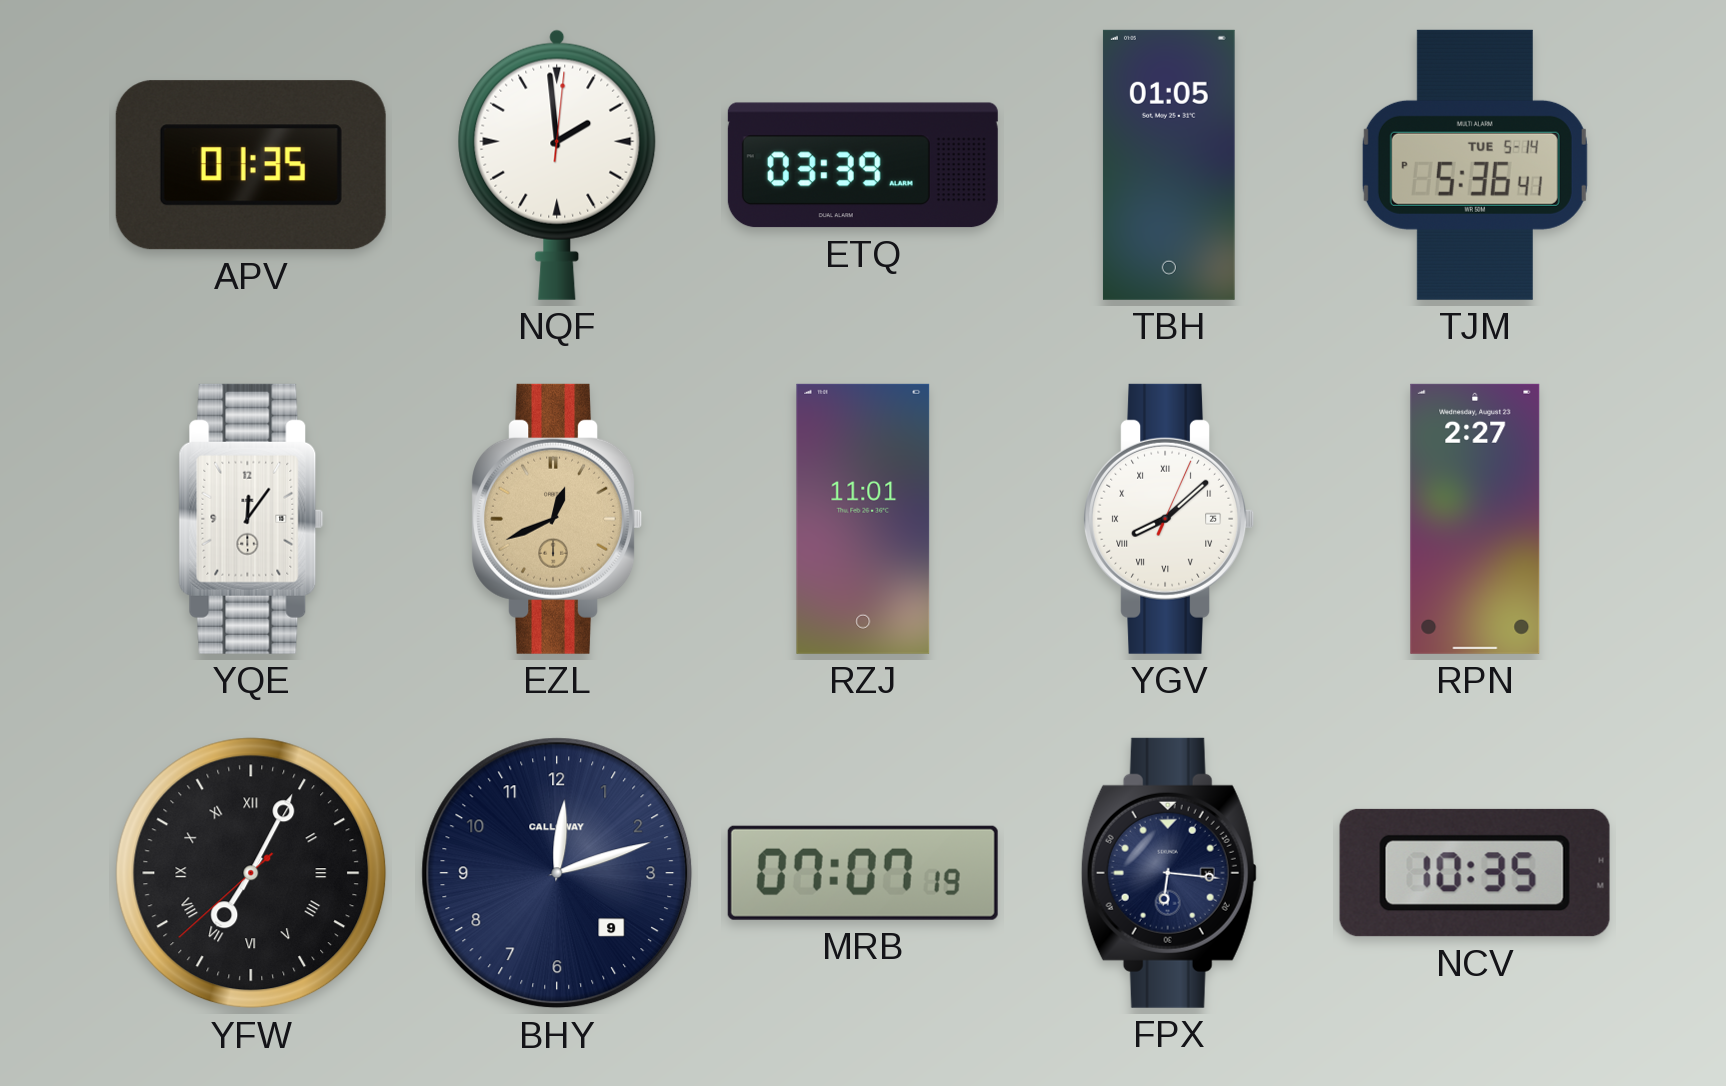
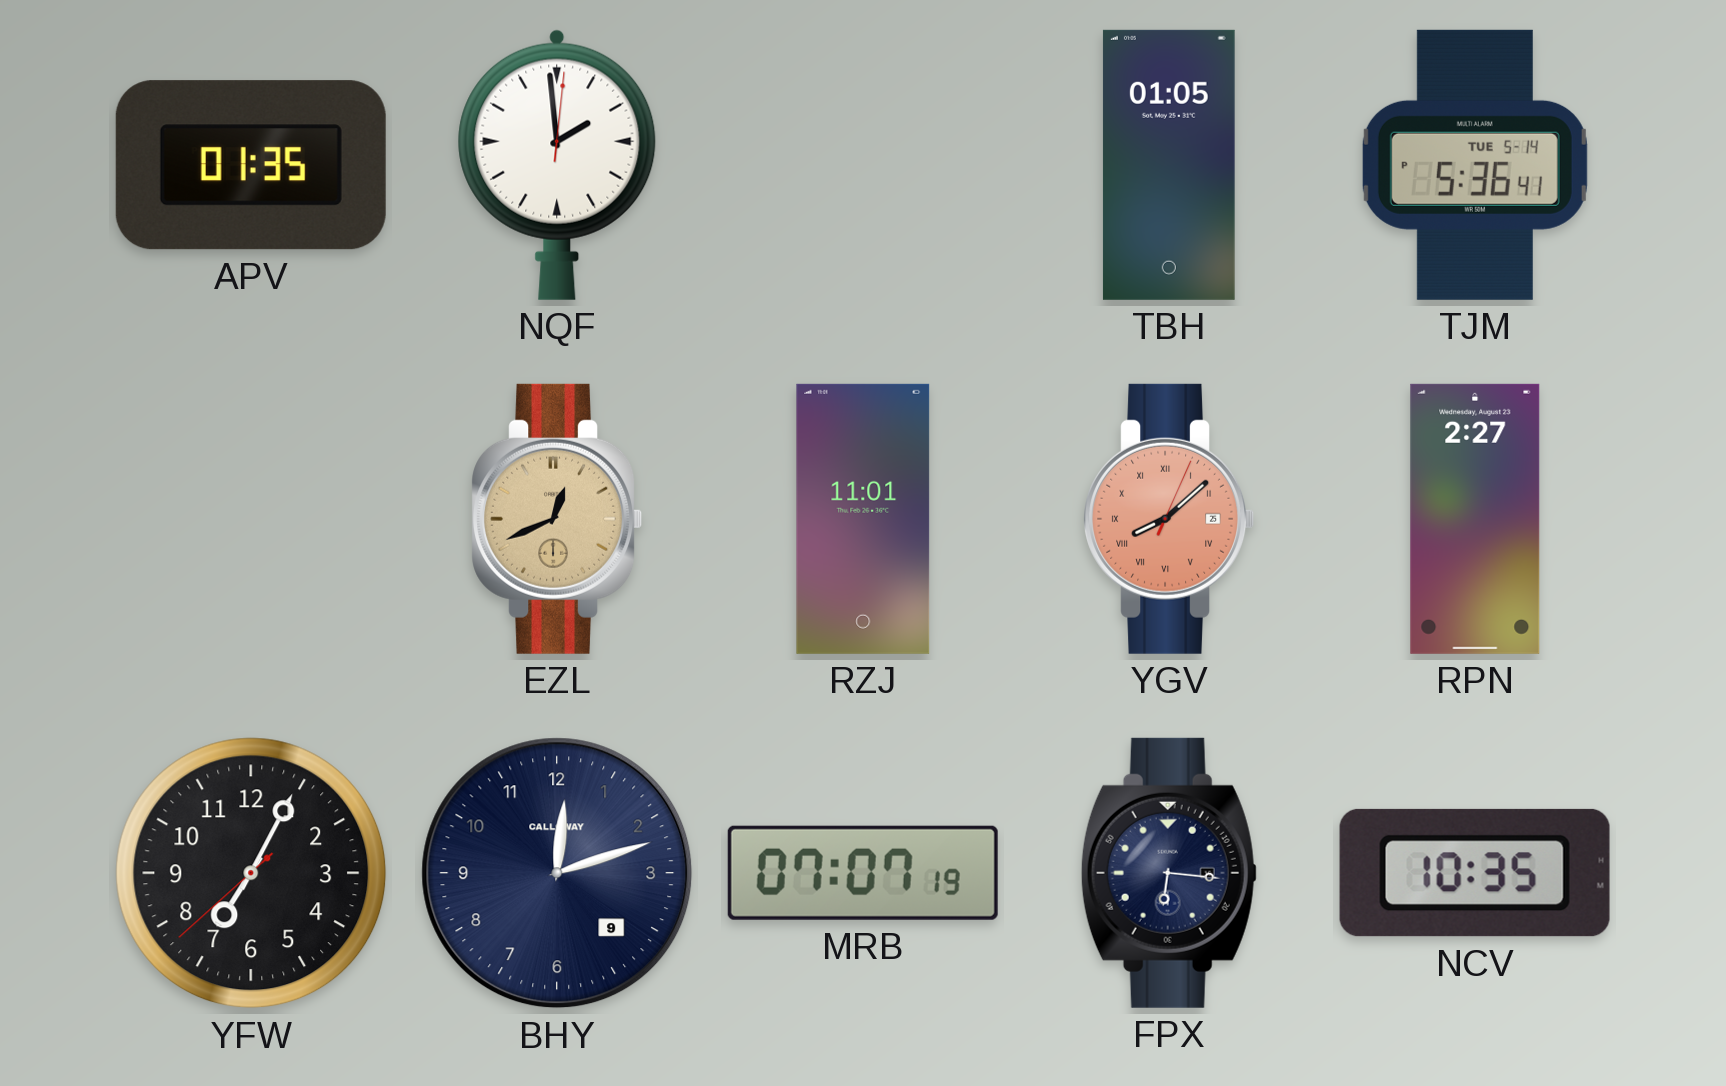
ETQ: 03:39 -> none (863, 165)
YQE: 12:06 -> none (251, 519)
YGV dial: white -> salmon (1169, 519)
YFW numerals: Roman -> Arabic (251, 873)
